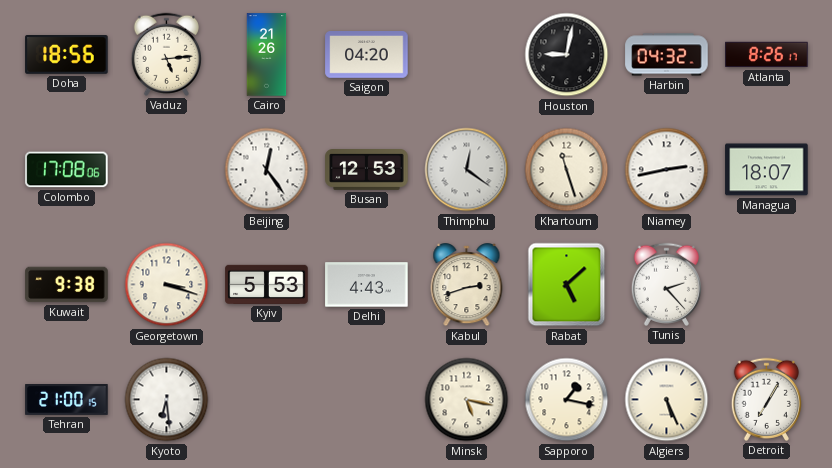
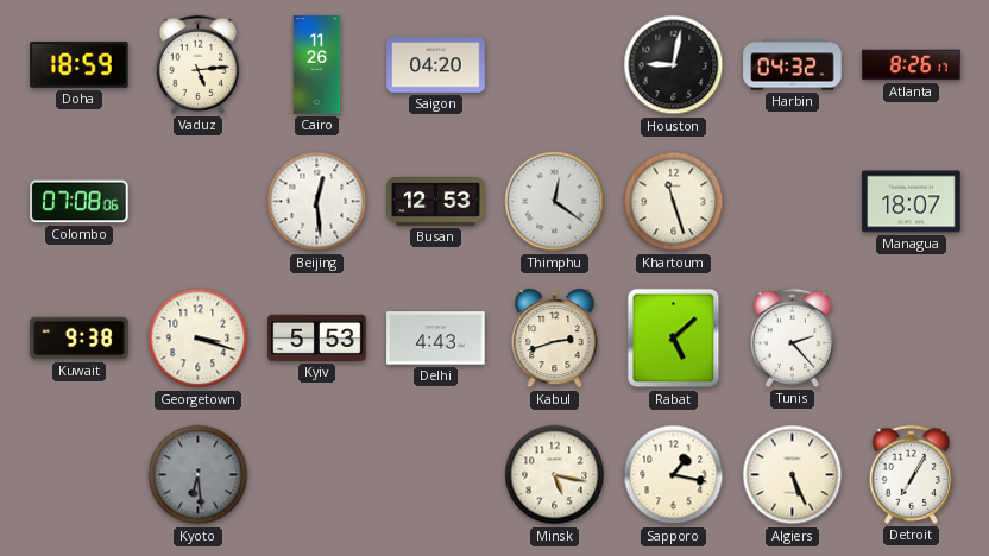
Doha: 18:56 -> 18:59 (80, 65)
Cairo: 21:26 -> 11:26 (317, 65)
Colombo: 17:08 -> 07:08 (80, 202)
Beijing: 12:24 -> 12:29 (317, 202)
Niamey: 2:43 -> none (667, 170)
Tehran: 21:00 -> none (67, 400)
Kyoto dial: white -> grey (199, 475)
